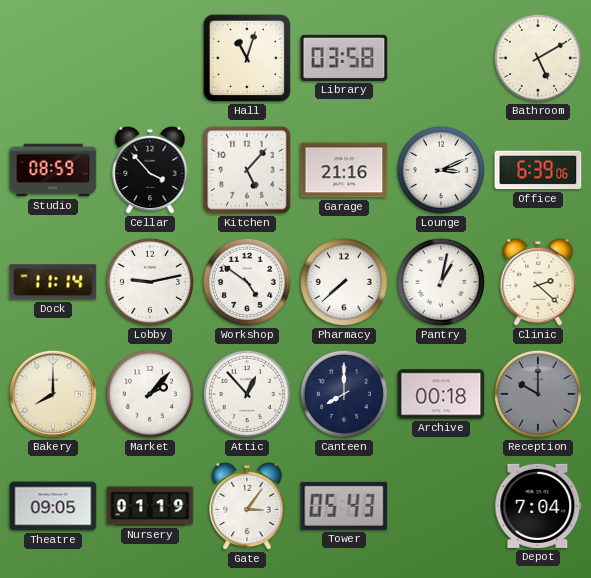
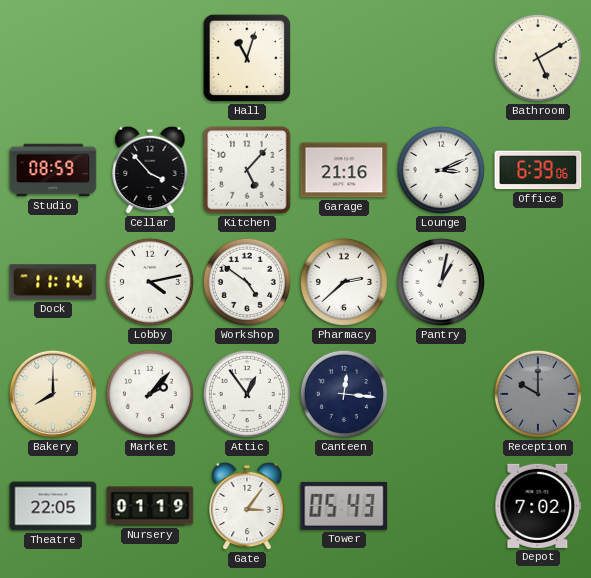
Library: 03:58 -> none (344, 58)
Lobby: 9:13 -> 4:13 (150, 282)
Pharmacy: 7:38 -> 2:38 (344, 282)
Clinic: 2:22 -> none (538, 282)
Attic: 12:53 -> 12:54 (247, 394)
Canteen: 8:00 -> 12:16 (344, 394)
Archive: 00:18 -> none (441, 394)
Theatre: 09:05 -> 22:05 (53, 506)
Depot: 7:04 -> 7:02 (538, 506)
